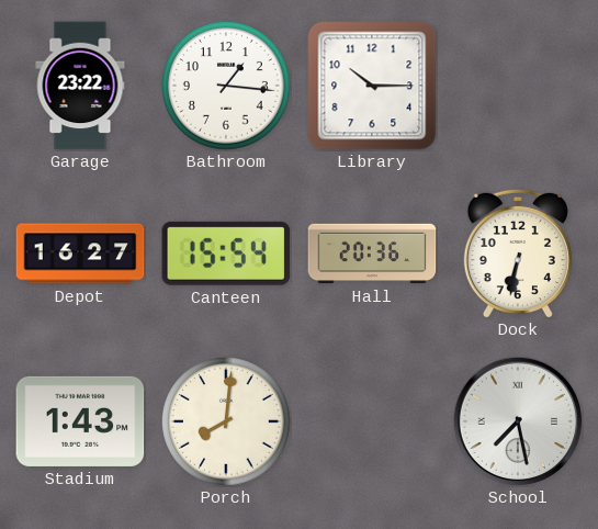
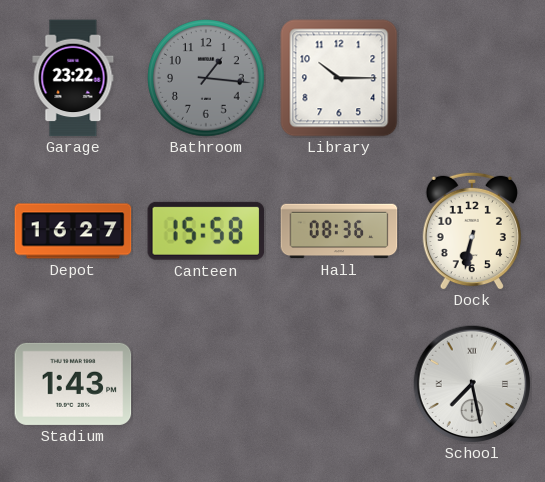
Bathroom dial: white -> grey (207, 79)
Canteen: 15:54 -> 15:58 (206, 231)
Hall: 20:36 -> 08:36 (339, 231)
Porch: 8:01 -> none (227, 423)
